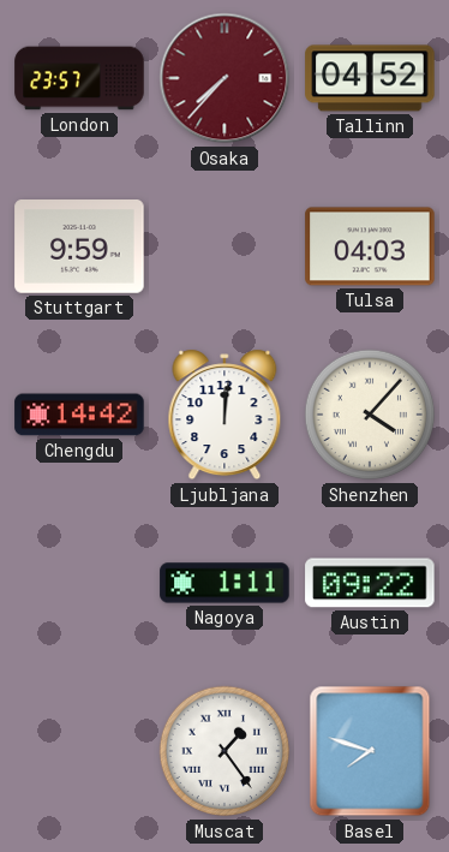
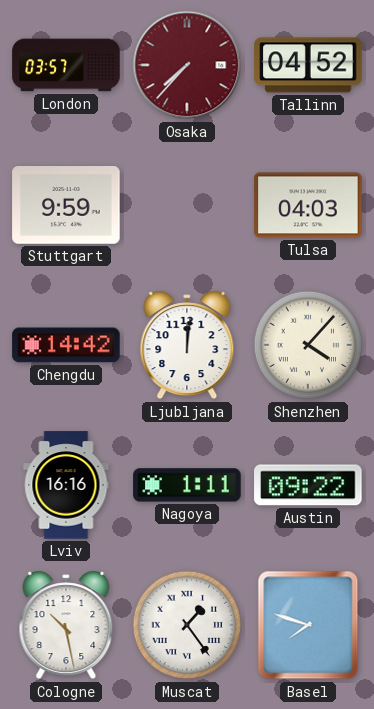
London: 23:57 -> 03:57 (66, 65)
Lviv: none -> 16:16 (66, 485)
Cologne: none -> 10:28 (66, 625)
